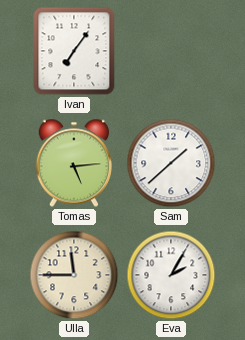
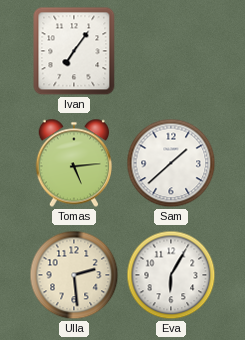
Ulla: 11:45 -> 2:29 (74, 275)
Eva: 2:05 -> 6:05 (171, 275)
